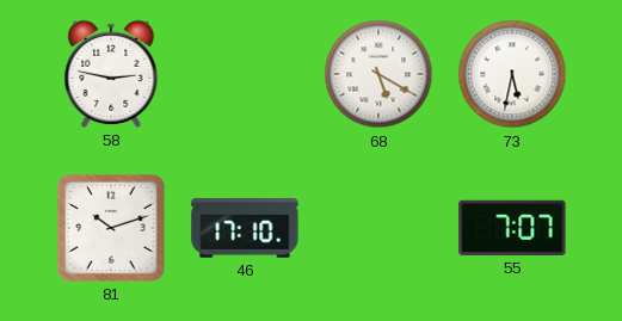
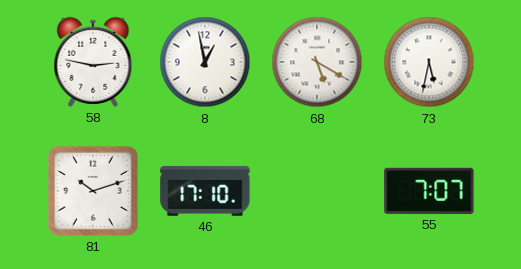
8: none -> 12:58 (205, 62)
